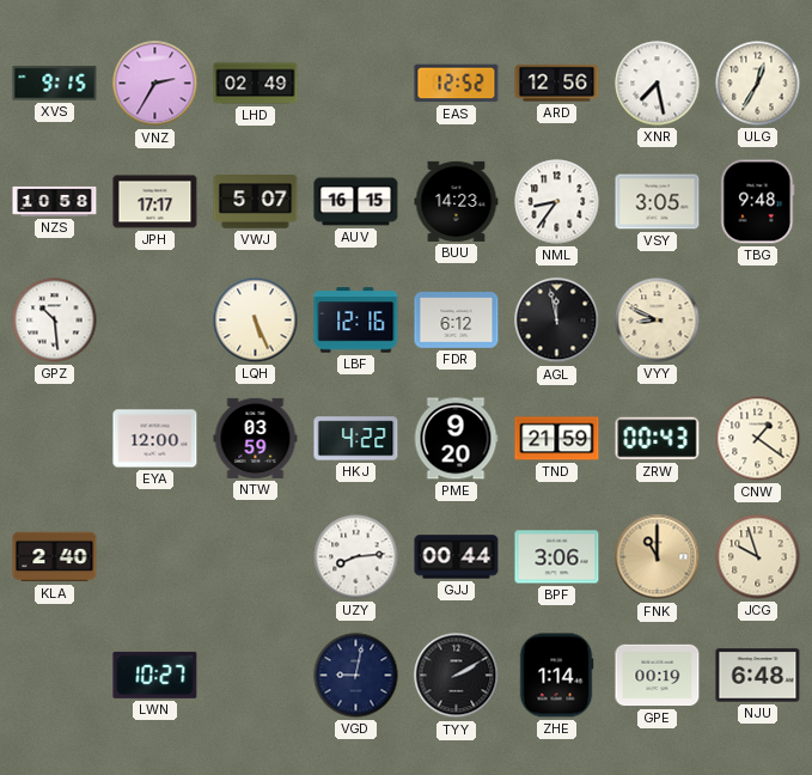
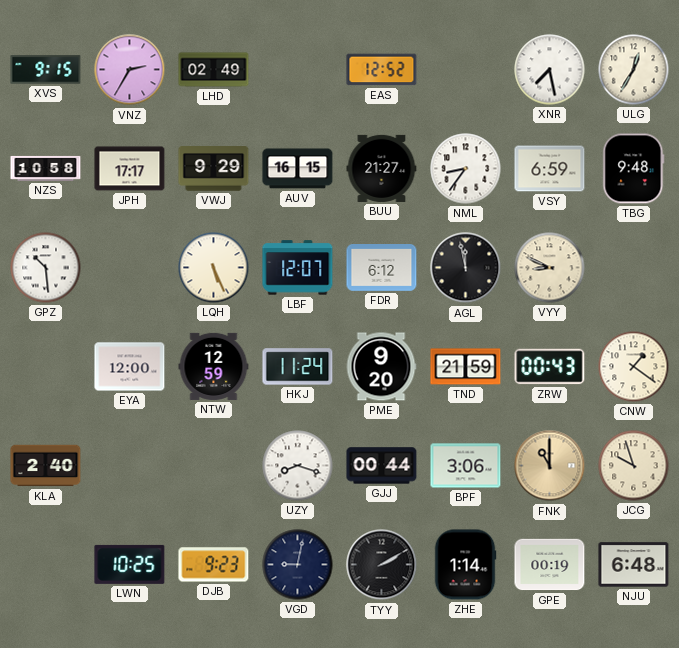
ARD: 12:56 -> none (557, 84)
VWJ: 5:07 -> 9:29 (214, 169)
BUU: 14:23 -> 21:27 (382, 168)
VSY: 3:05 -> 6:59 (550, 169)
LBF: 12:16 -> 12:07 (298, 268)
NTW: 03:59 -> 12:59 (214, 366)
HKJ: 4:22 -> 11:24 (298, 367)
UZY: 8:14 -> 8:18 (298, 466)
LWN: 10:27 -> 10:25 (130, 564)
DJB: none -> 9:23 (214, 565)
